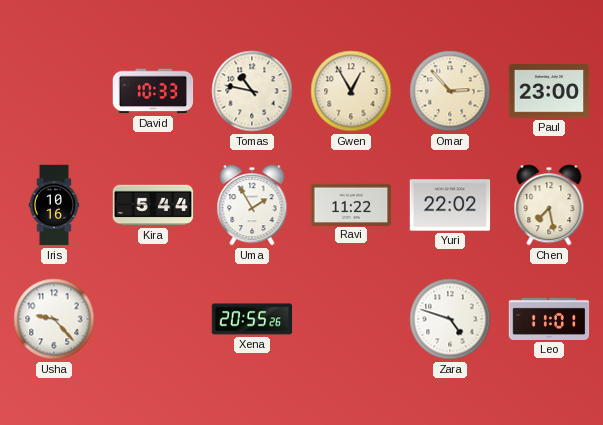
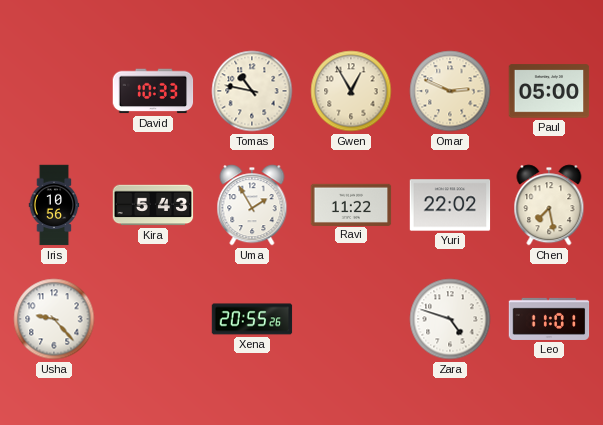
Omar: 2:53 -> 2:49 (450, 91)
Paul: 23:00 -> 05:00 (549, 91)
Iris: 10:16 -> 10:56 (54, 205)
Kira: 5:44 -> 5:43 (153, 205)
